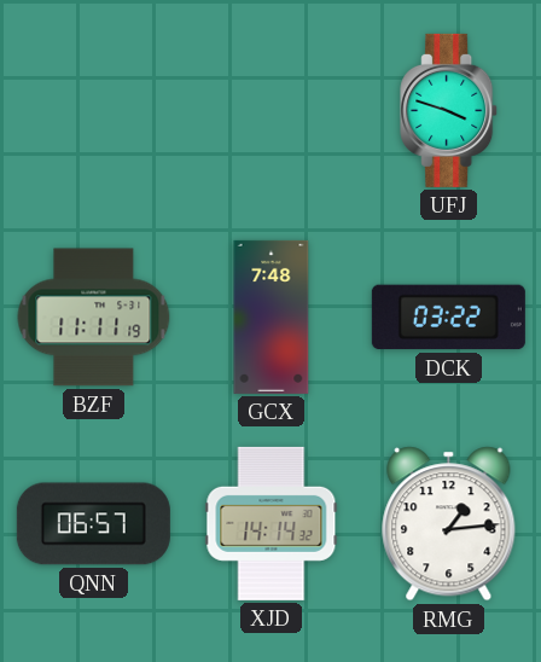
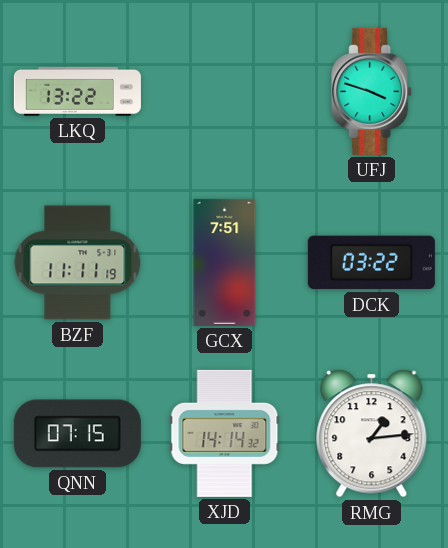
LKQ: none -> 13:22 (77, 91)
GCX: 7:48 -> 7:51 (225, 262)
QNN: 06:57 -> 07:15 (77, 434)
